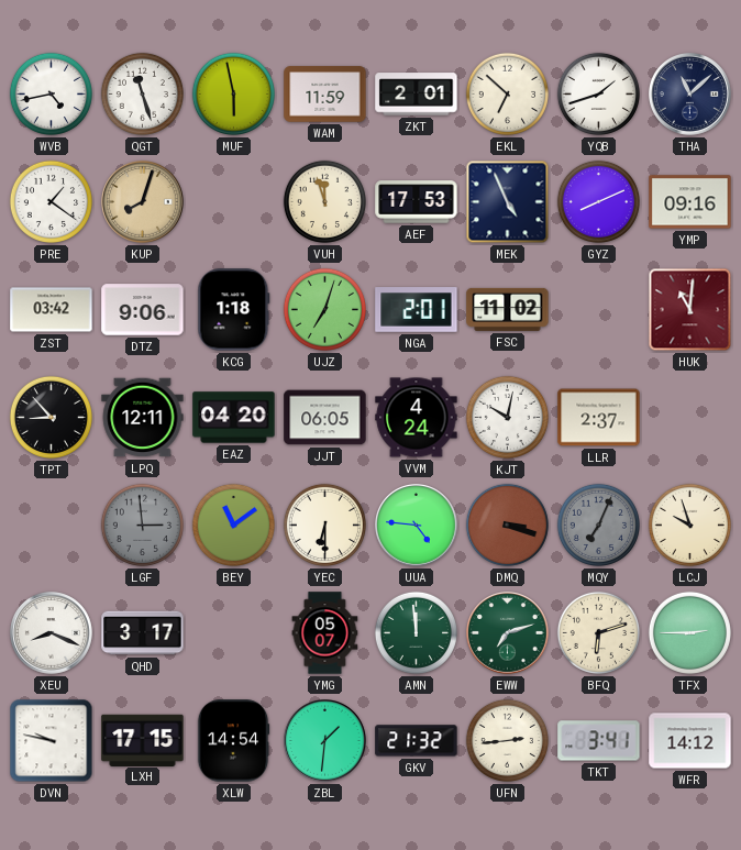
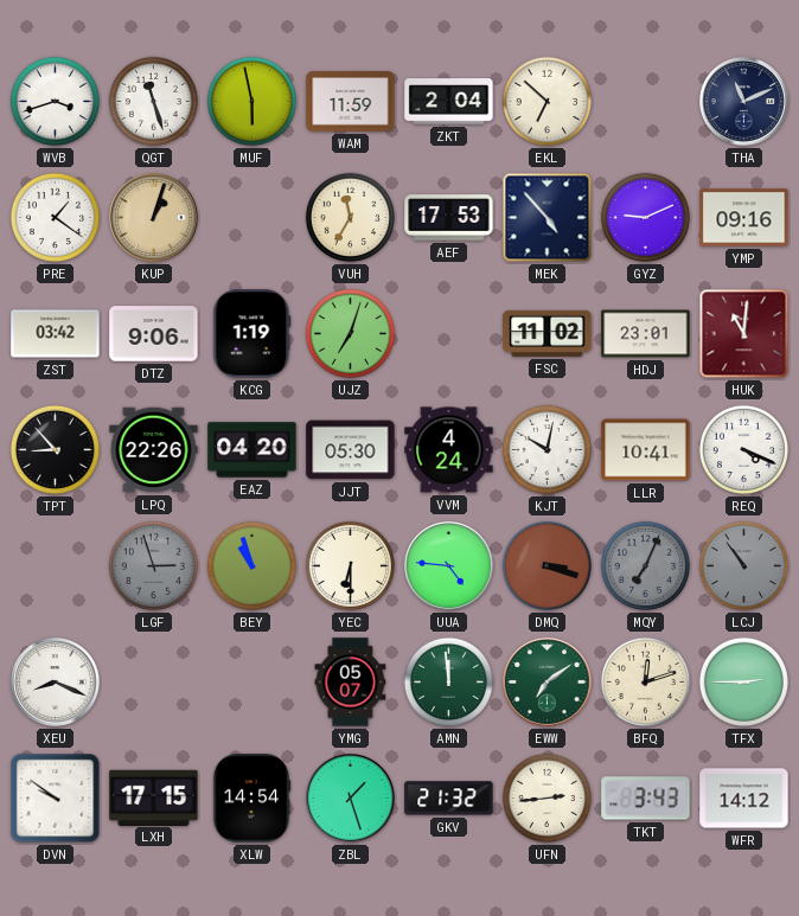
WVB: 4:43 -> 3:42 (55, 101)
ZKT: 2:01 -> 2:04 (449, 102)
YQB: 1:42 -> none (598, 93)
THA: 11:08 -> 11:11 (744, 102)
KUP: 8:03 -> 1:03 (154, 218)
VUH: 11:57 -> 11:35 (350, 217)
MEK: 4:56 -> 4:53 (548, 218)
GYZ: 8:11 -> 9:11 (645, 217)
KCG: 1:18 -> 1:19 (253, 334)
NGA: 2:01 -> none (417, 310)
HDJ: none -> 23:01 (646, 334)
LPQ: 12:11 -> 22:26 (154, 450)
JJT: 06:05 -> 05:30 (351, 450)
LLR: 2:37 -> 10:41 (646, 450)
REQ: none -> 4:19 (743, 449)
LGF: 2:59 -> 2:57 (153, 565)
BEY: 11:09 -> 10:57 (251, 565)
LCJ: 9:57 -> 10:54 (743, 565)
LCJ dial: cream -> grey (743, 565)
QHD: 3:17 -> none (143, 633)
EWW: 7:12 -> 7:09 (548, 683)
BFQ: 6:12 -> 12:12 (645, 681)
DVN: 9:47 -> 9:51 (56, 799)
ZBL: 1:31 -> 1:27 (351, 799)
TKT: 3:41 -> 3:43 (646, 799)
